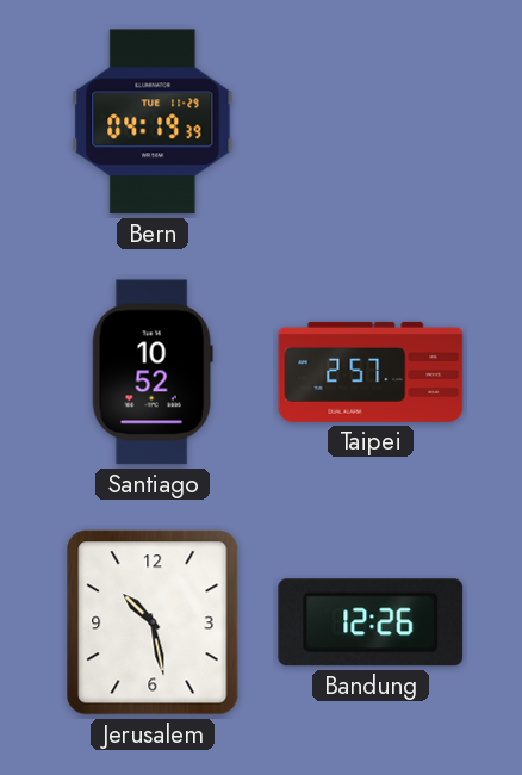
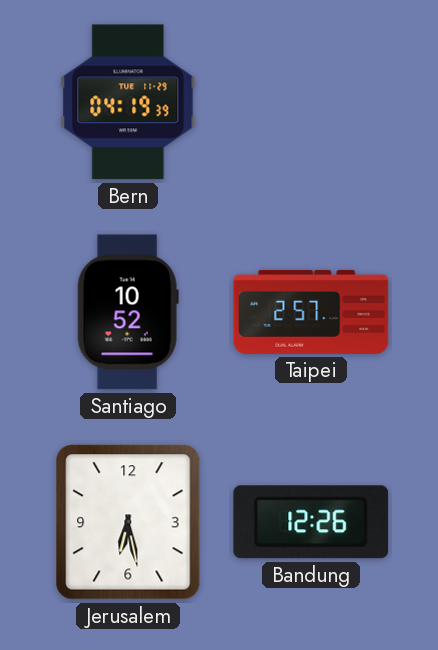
Jerusalem: 10:28 -> 6:28 (128, 522)
